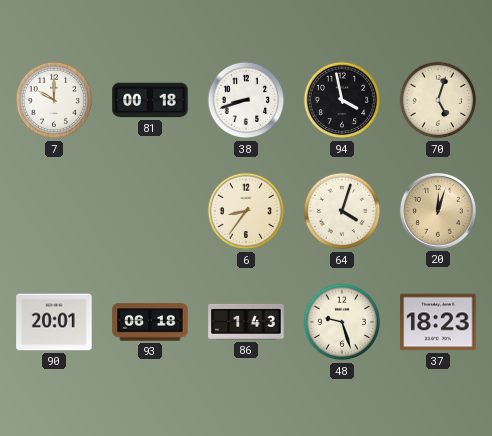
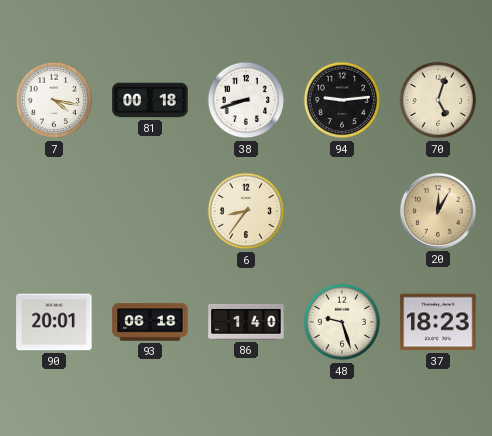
7: 10:00 -> 4:17 (54, 100)
94: 3:58 -> 9:14 (342, 100)
64: 4:03 -> none (342, 211)
20: 12:03 -> 12:05 (438, 211)
86: 1:43 -> 1:40 (246, 322)
